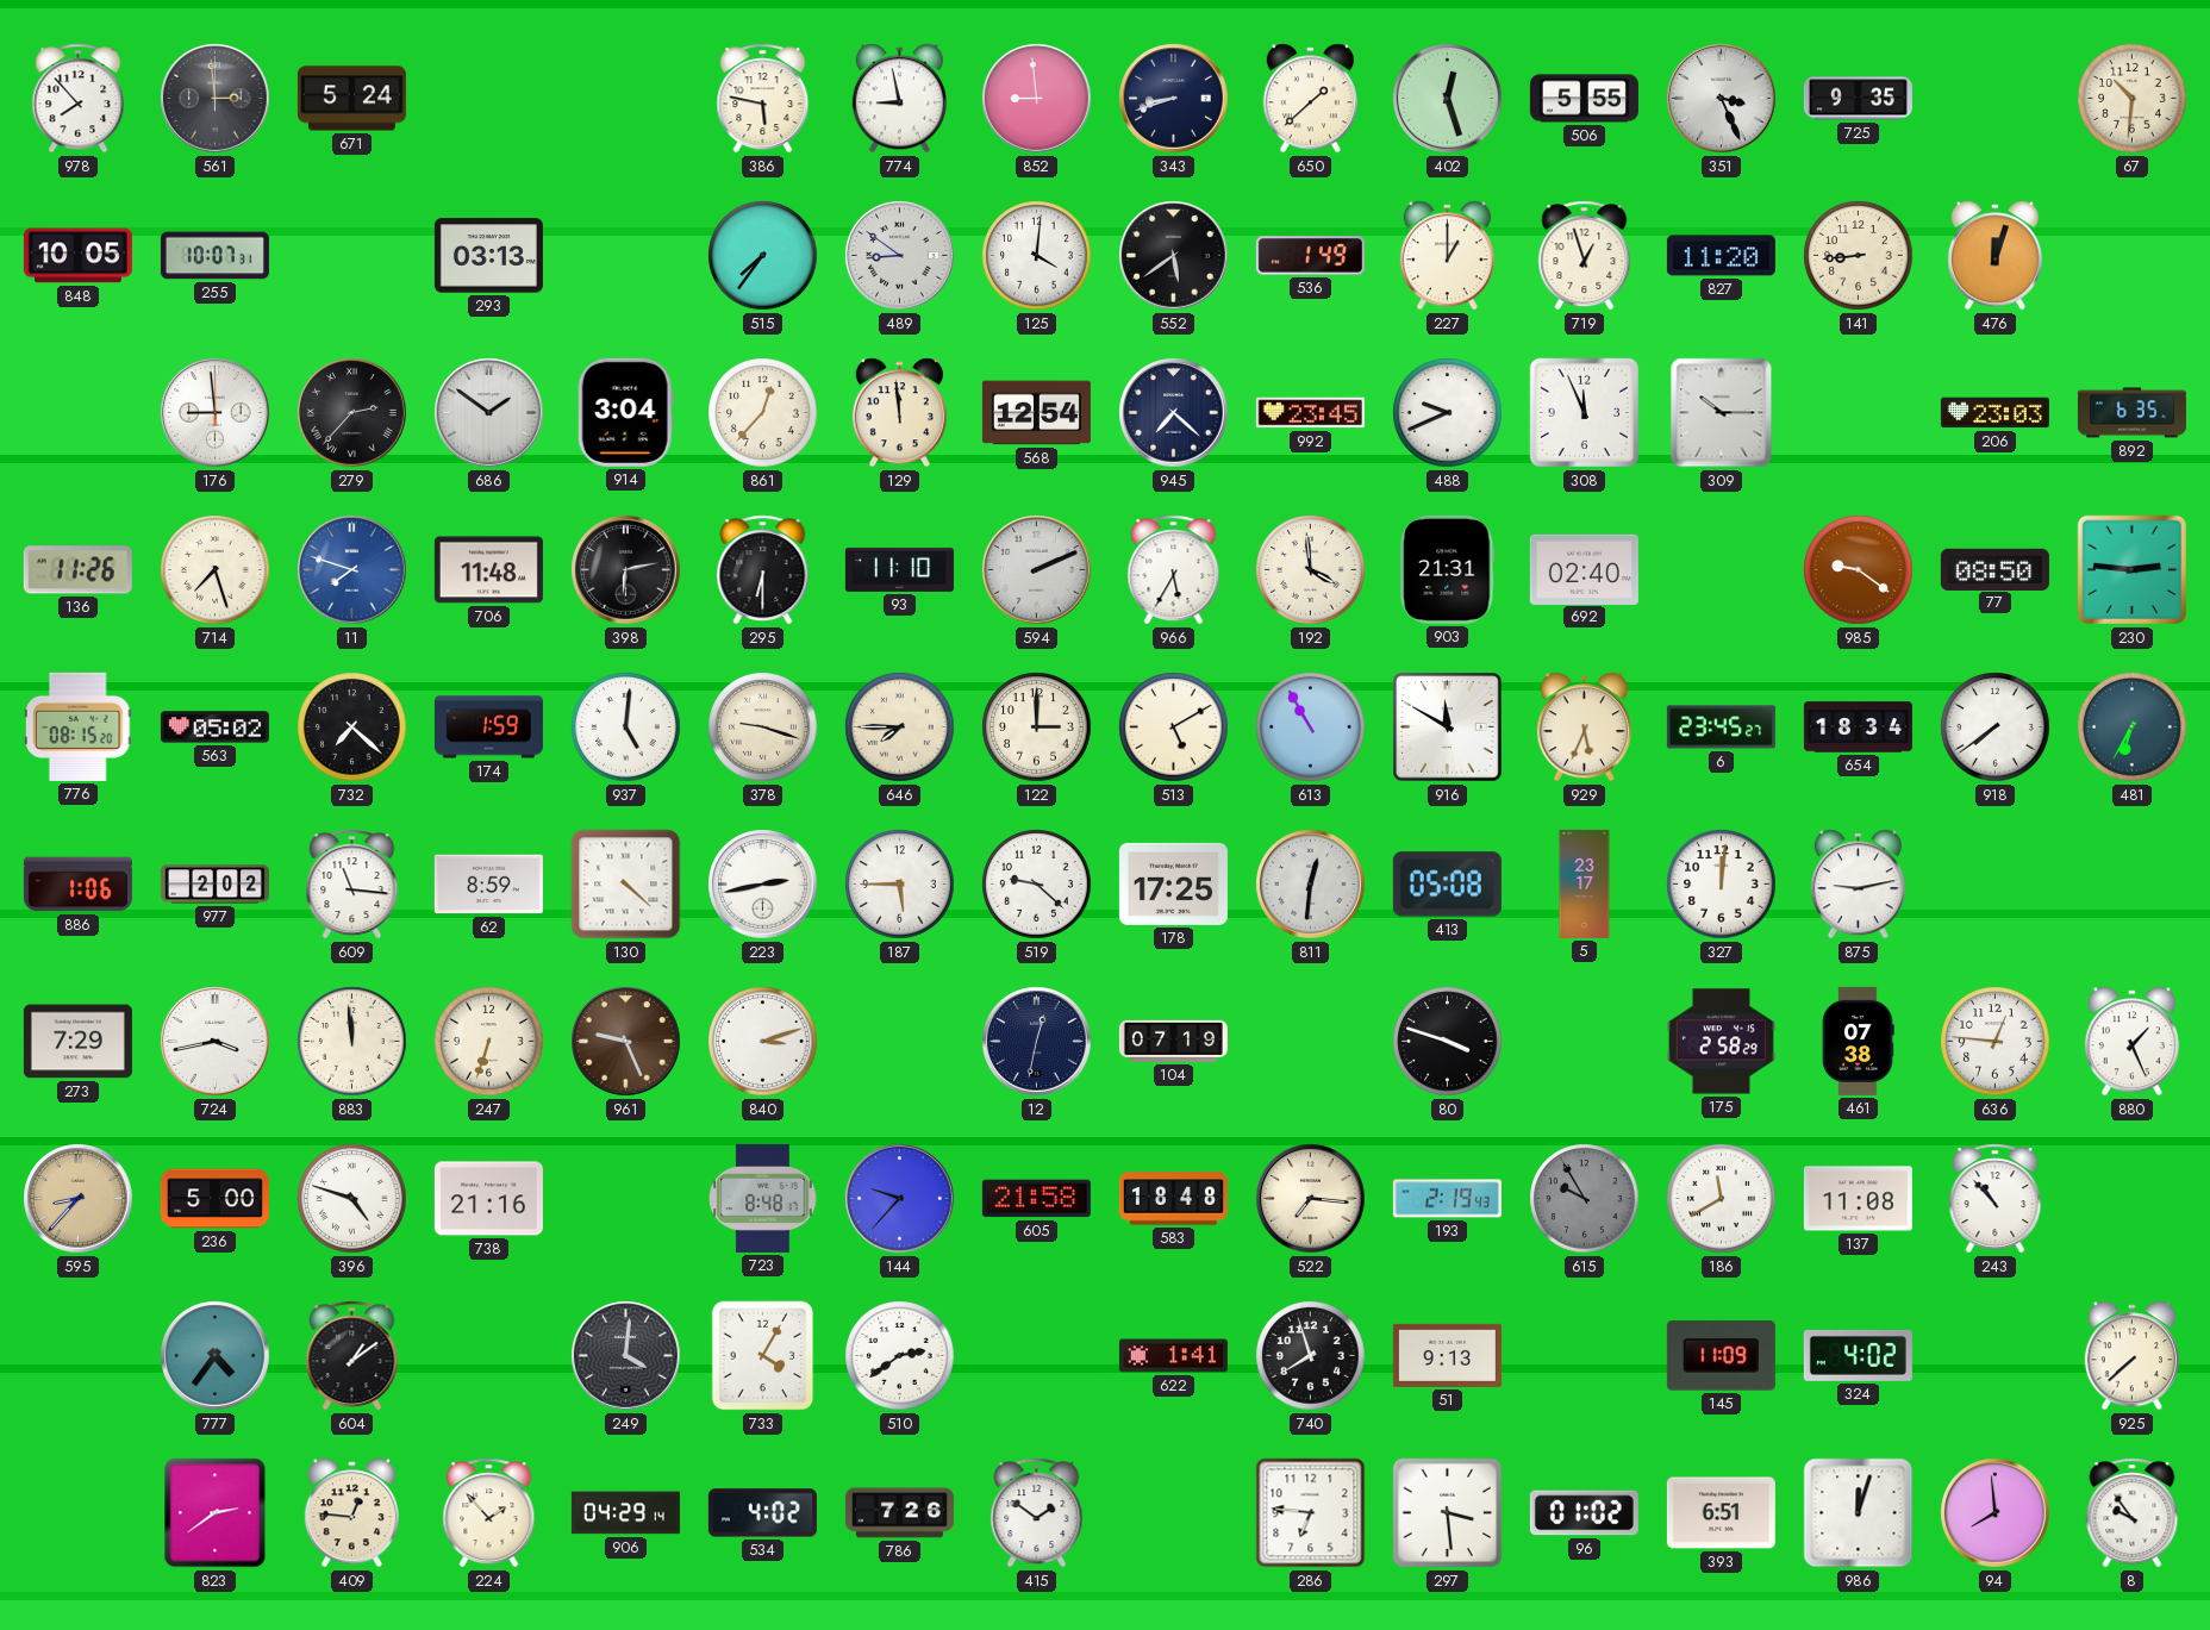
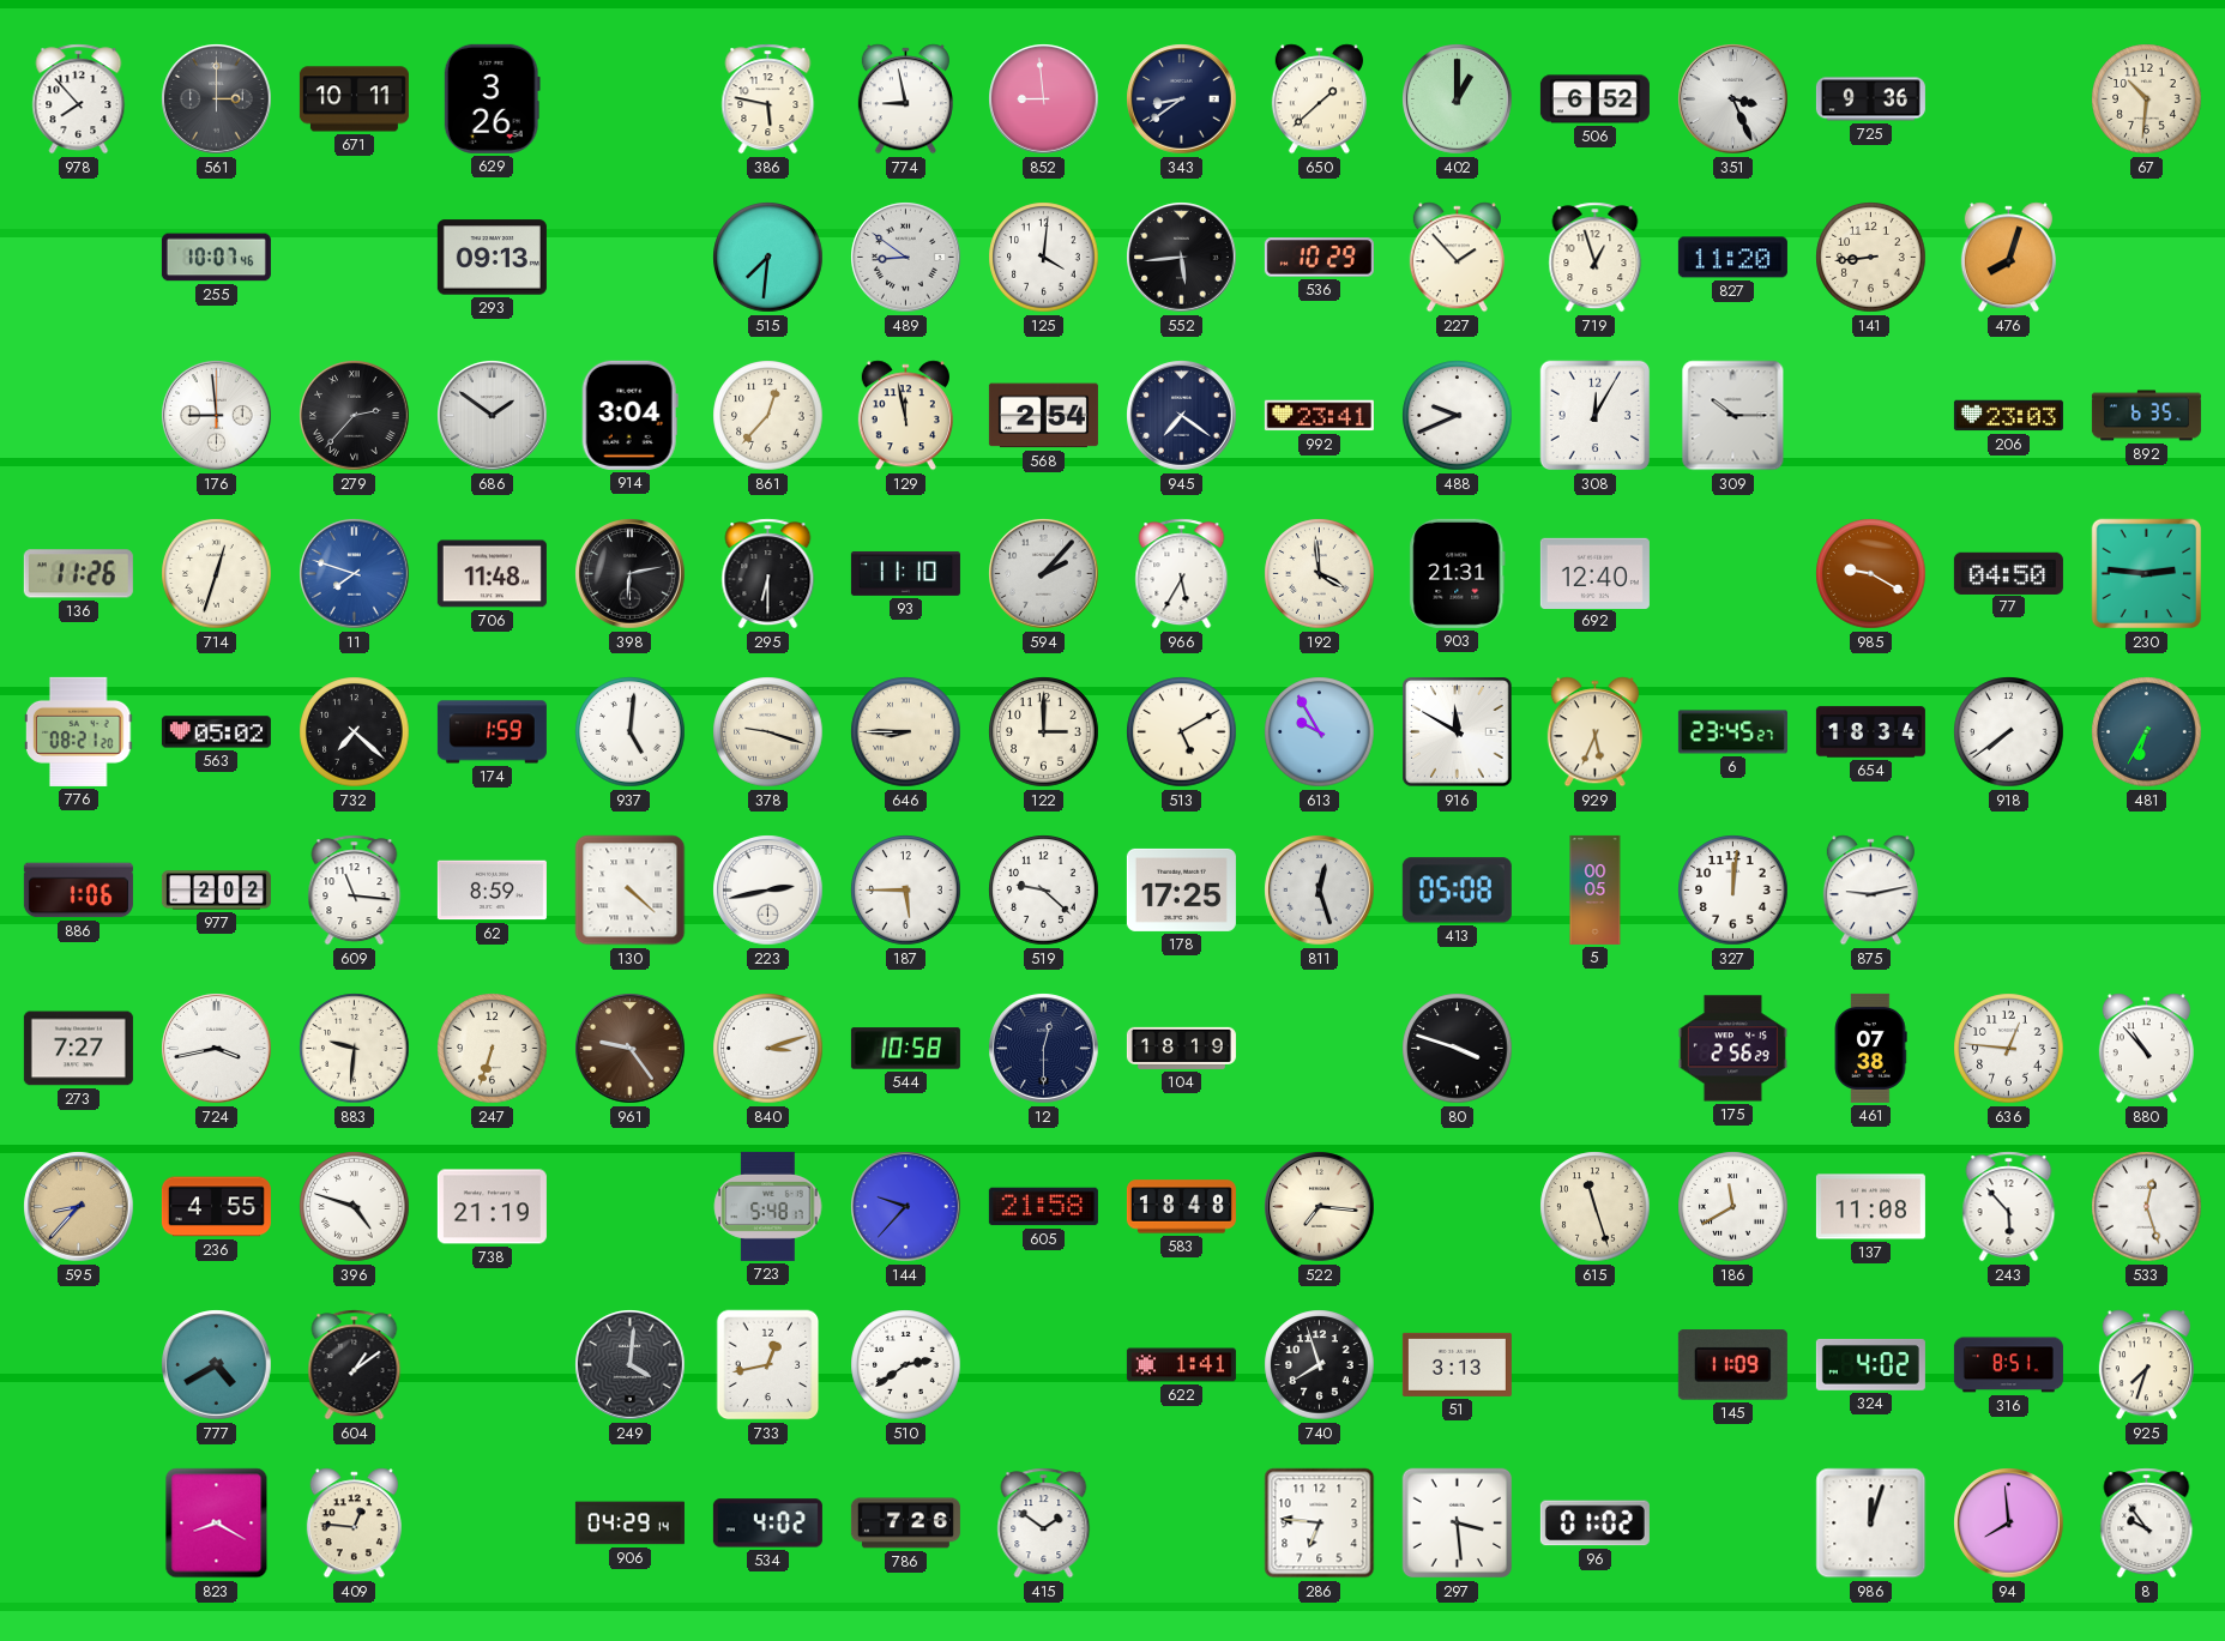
561: 2:59 -> 3:00 (217, 99)
671: 5:24 -> 10:11 (354, 99)
629: none -> 3:26 (492, 98)
343: 8:42 -> 8:39 (1182, 99)
402: 12:27 -> 1:00 (1458, 99)
506: 5:55 -> 6:52 (1594, 99)
725: 9:35 -> 9:36 (1870, 99)
848: 10:05 -> none (77, 256)
255: 10:07:31 -> 10:07:46 (216, 258)
293: 03:13 -> 09:13 (492, 258)
515: 7:36 -> 7:31 (768, 258)
552: 5:39 -> 5:44 (1182, 258)
536: 1:49 -> 10:29 (1319, 258)
227: 1:00 -> 1:53 (1457, 258)
476: 12:03 -> 8:03 (2008, 258)
129: 11:59 -> 11:58 (905, 416)
568: 12:54 -> 2:54 (1043, 416)
945: 7:22 -> 7:21 (1182, 416)
992: 23:45 -> 23:41 (1319, 416)
308: 11:56 -> 12:05 (1596, 416)
714: 7:27 -> 12:33 (217, 574)
594: 2:11 -> 2:07 (1044, 574)
692: 02:40 -> 12:40 (1594, 573)
985: 9:21 -> 9:20 (1871, 574)
77: 08:50 -> 04:50 (2008, 573)
776: 08:15 -> 08:21 (79, 731)
646: 7:45 -> 8:45 (906, 732)
613: 10:55 -> 9:55 (1320, 732)
811: 12:31 -> 12:27 (1320, 891)
5: 23:17 -> 00:05 (1596, 889)
273: 7:29 -> 7:27 (78, 1049)
883: 11:59 -> 9:31 (355, 1049)
961: 9:26 -> 9:24 (631, 1049)
544: none -> 10:58 (905, 1049)
12: 12:32 -> 12:30 (1044, 1049)
104: 07:19 -> 18:19 (1181, 1048)
175: 2:58 -> 2:56 (1732, 1049)
880: 1:26 -> 10:53 (2146, 1049)
236: 5:00 -> 4:55 (216, 1207)
738: 21:16 -> 21:19 (492, 1207)
723: 8:48 -> 5:48 (768, 1206)
193: 2:19 -> none (1447, 1199)
615: 9:55 -> 11:27 (1596, 1207)
615 dial: grey -> cream (1596, 1207)
243: 10:53 -> 5:53 (2009, 1207)
533: none -> 12:27 (2147, 1207)
777: 4:36 -> 4:40 (217, 1365)
733: 4:05 -> 12:43 (768, 1365)
51: 9:13 -> 3:13 (1457, 1364)
316: none -> 8:51 (2008, 1365)
925: 7:38 -> 7:33 (2146, 1365)
823: 2:39 -> 8:20 (217, 1524)
224: 1:53 -> none (489, 1513)
393: 6:51 -> none (1721, 1513)
